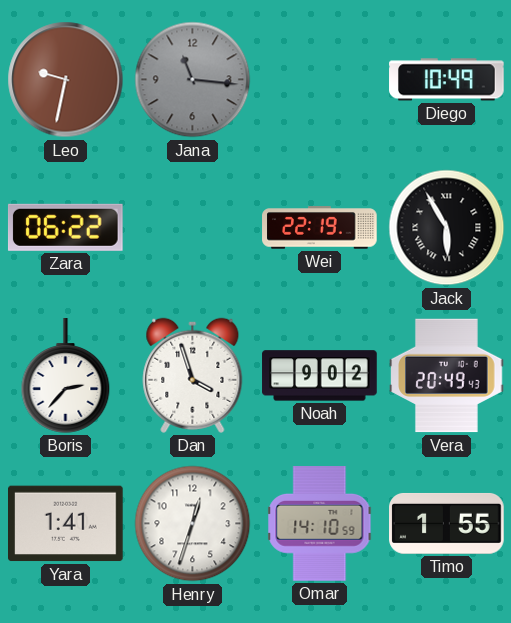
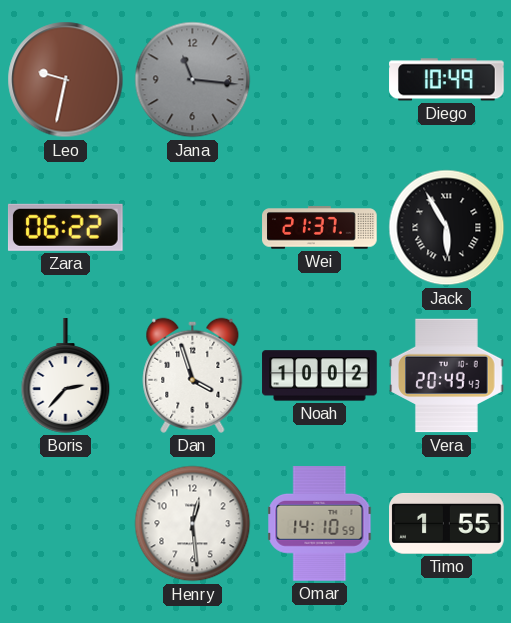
Wei: 22:19 -> 21:37 (320, 228)
Noah: 9:02 -> 10:02 (320, 376)
Yara: 1:41 -> none (66, 524)
Henry: 12:33 -> 12:29 (193, 524)
